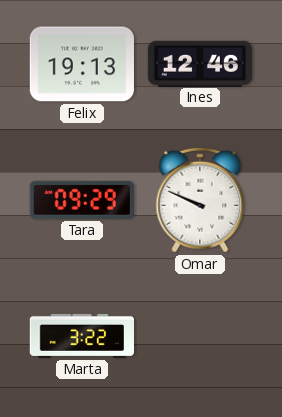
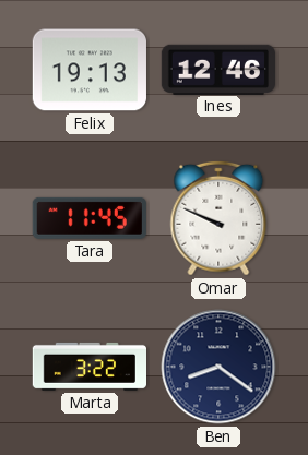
Tara: 09:29 -> 11:45 (90, 218)
Ben: none -> 8:21 (218, 367)
